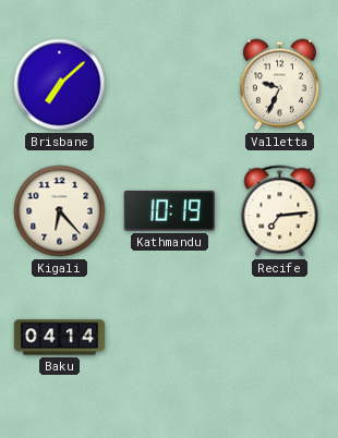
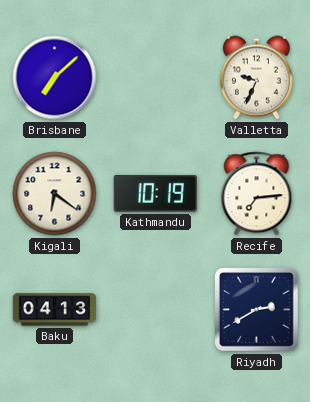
Kigali: 6:23 -> 6:21 (55, 194)
Baku: 04:14 -> 04:13 (55, 310)
Riyadh: none -> 2:40 (257, 310)
